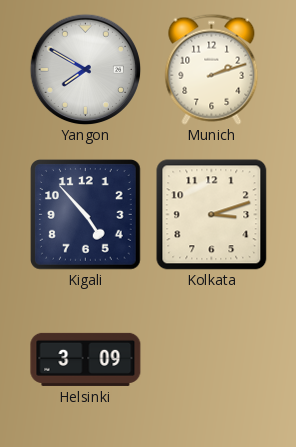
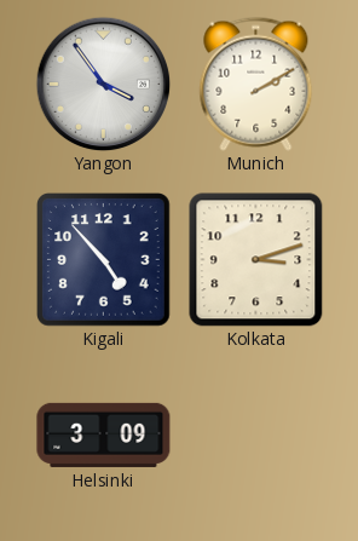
Yangon: 7:50 -> 3:54 (103, 84)
Munich: 2:12 -> 2:10 (256, 84)
